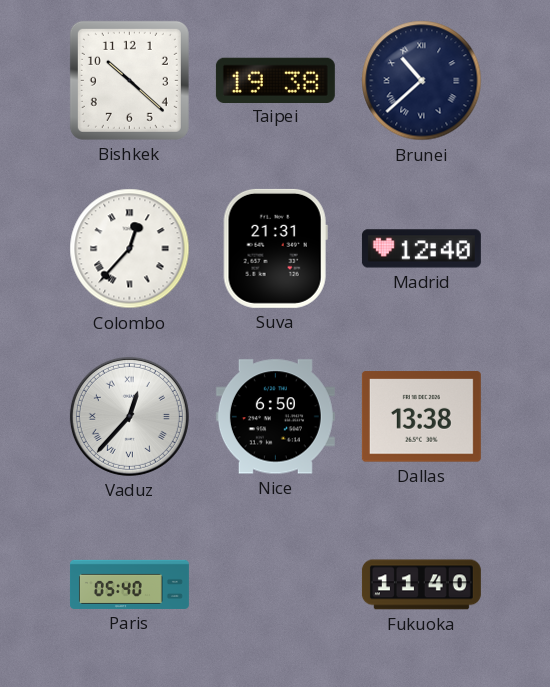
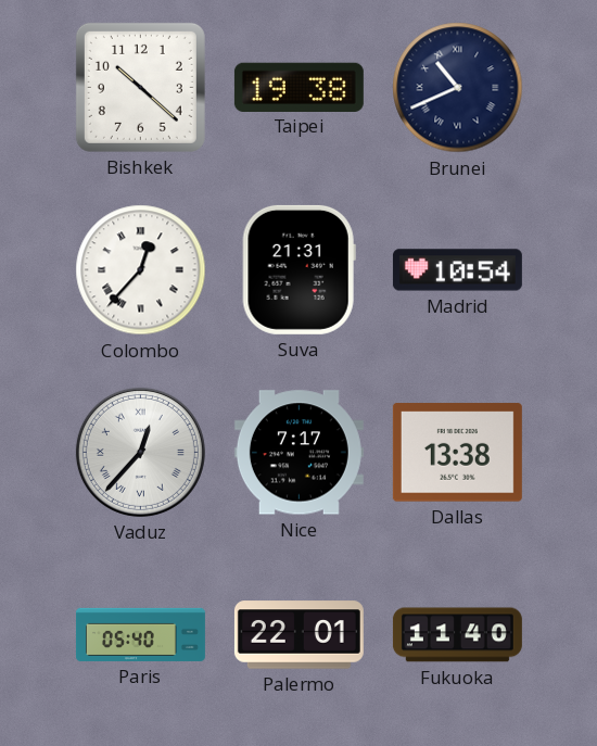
Brunei: 10:38 -> 10:41 (458, 88)
Madrid: 12:40 -> 10:54 (457, 270)
Nice: 6:50 -> 7:17 (298, 453)
Palermo: none -> 22:01 (298, 635)
